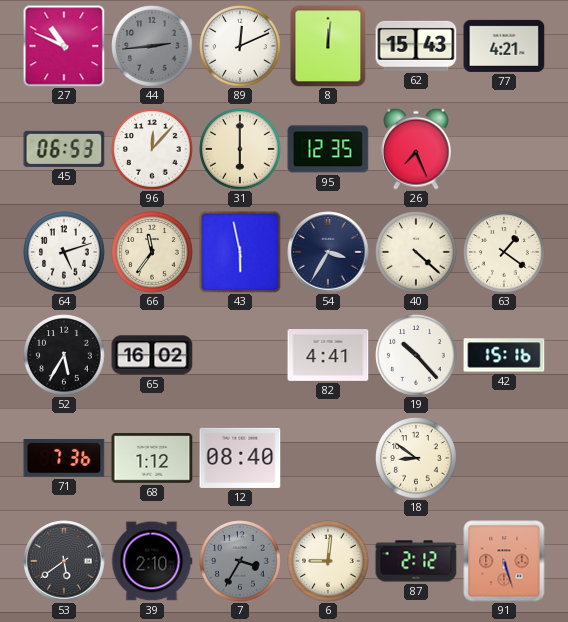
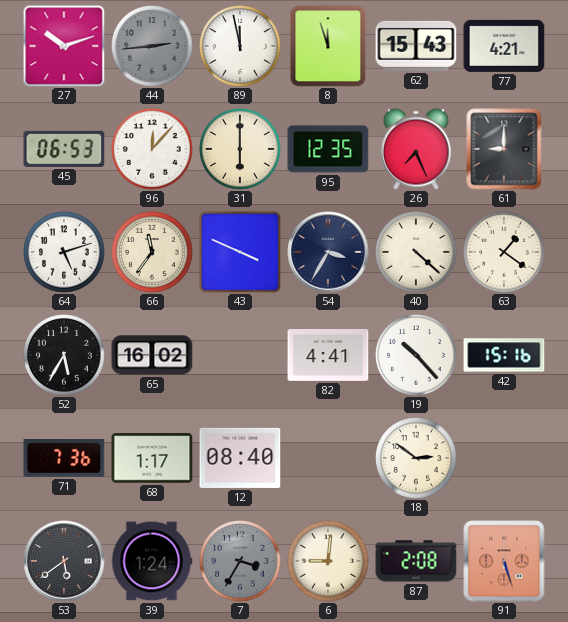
27: 10:49 -> 10:12 (64, 46)
89: 12:11 -> 11:58 (240, 46)
8: 12:01 -> 11:57 (328, 46)
61: none -> 9:00 (504, 149)
43: 5:58 -> 3:49 (240, 252)
68: 1:12 -> 1:17 (152, 458)
18: 8:51 -> 2:51 (416, 458)
39: 2:10 -> 1:24 (152, 561)
87: 2:12 -> 2:08 (416, 561)
